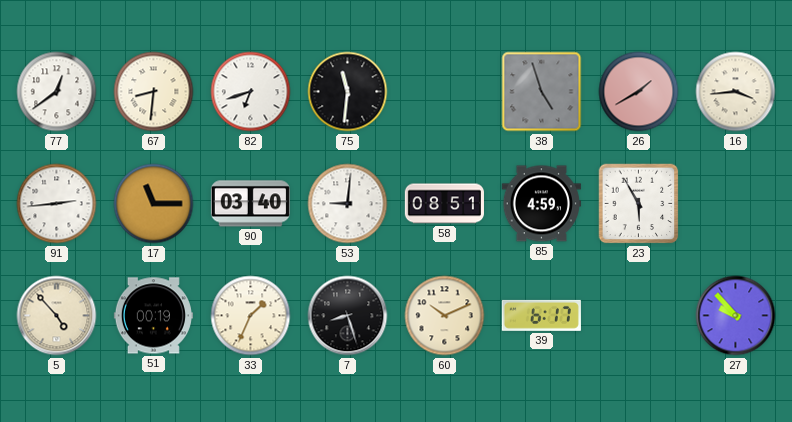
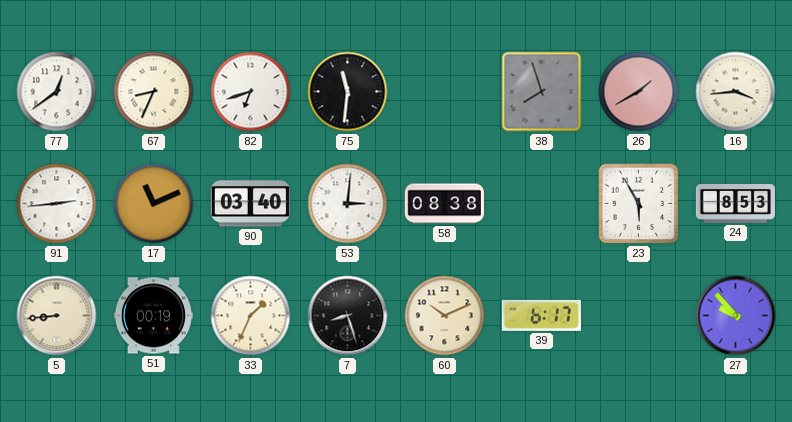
67: 8:31 -> 8:34 (154, 92)
38: 4:57 -> 7:57 (542, 92)
17: 11:15 -> 11:11 (154, 204)
53: 9:01 -> 3:01 (348, 204)
58: 08:51 -> 08:38 (444, 204)
85: 4:59 -> none (541, 204)
24: none -> 8:53 (735, 204)
5: 4:53 -> 8:44 (57, 316)
